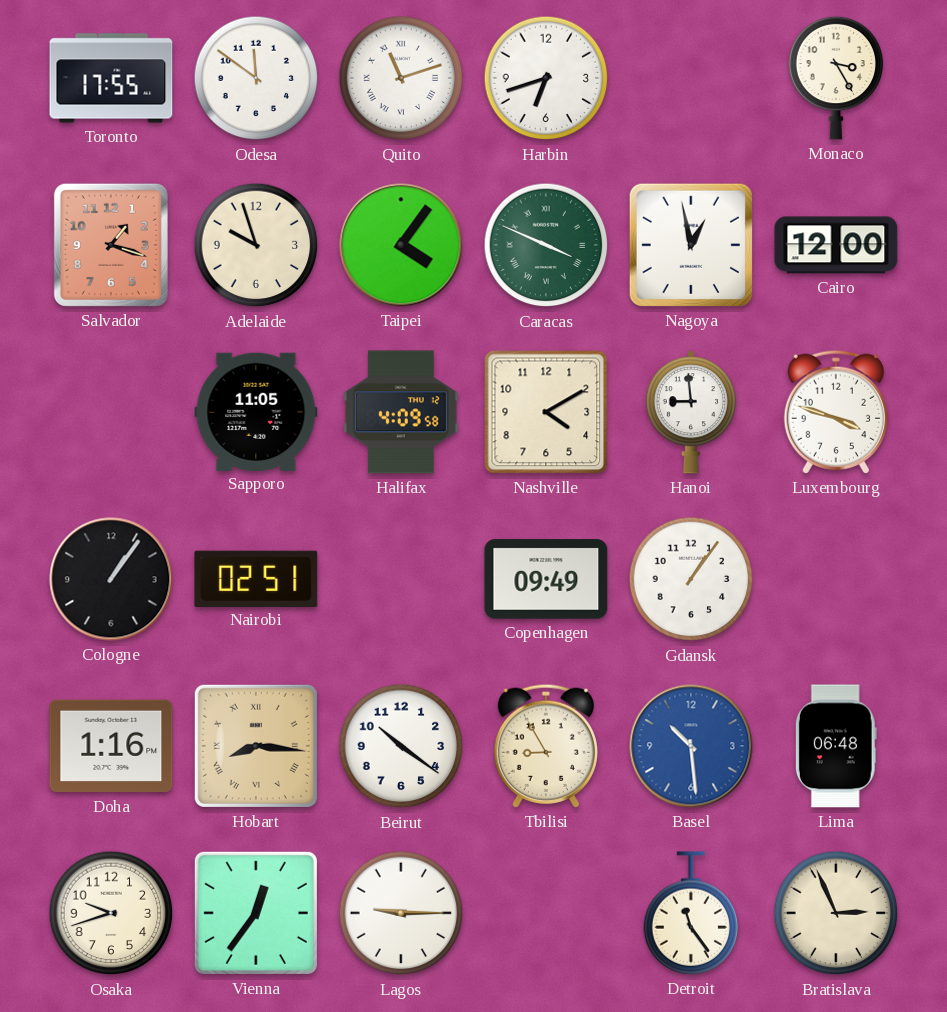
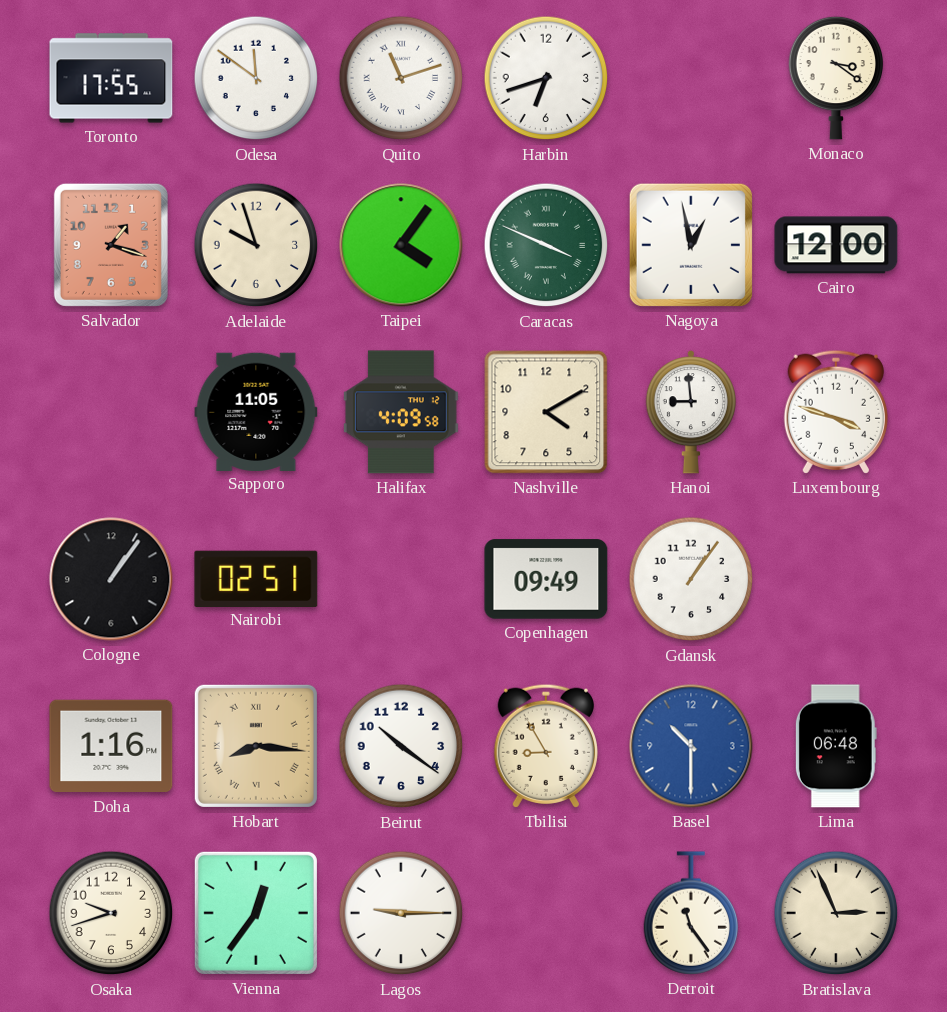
Monaco: 3:25 -> 3:21 (836, 78)
Basel: 10:29 -> 10:30 (691, 746)
